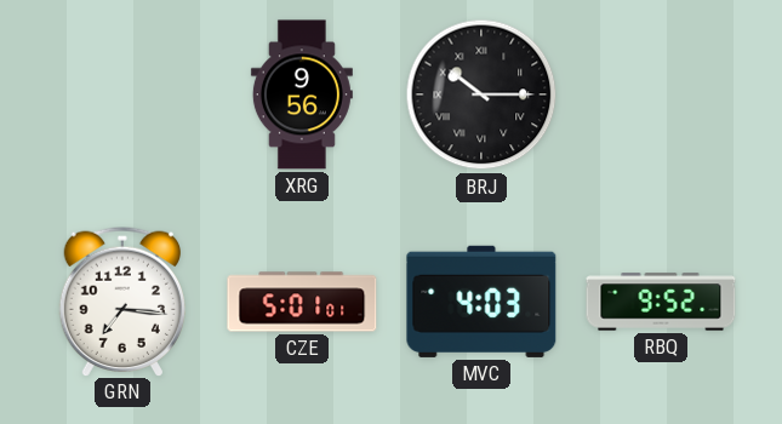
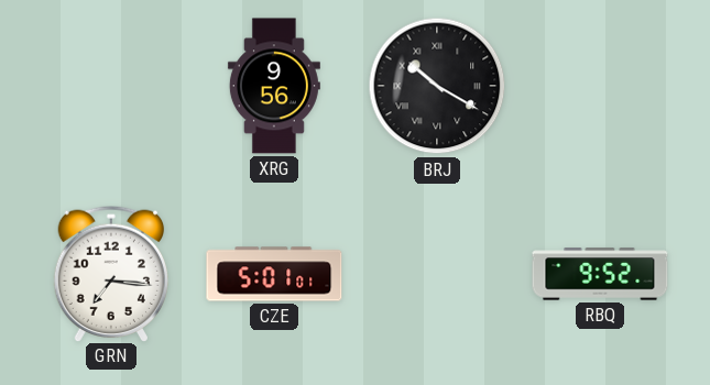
BRJ: 10:15 -> 10:20 (437, 86)
MVC: 4:03 -> none (481, 302)
